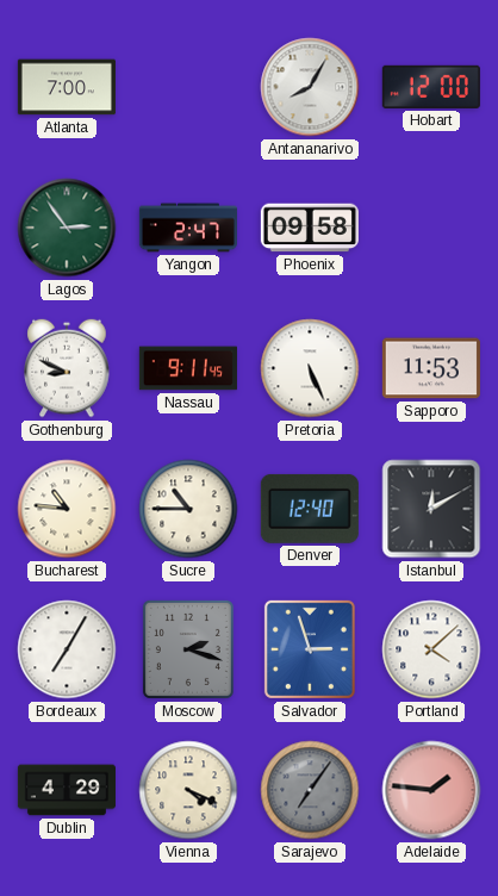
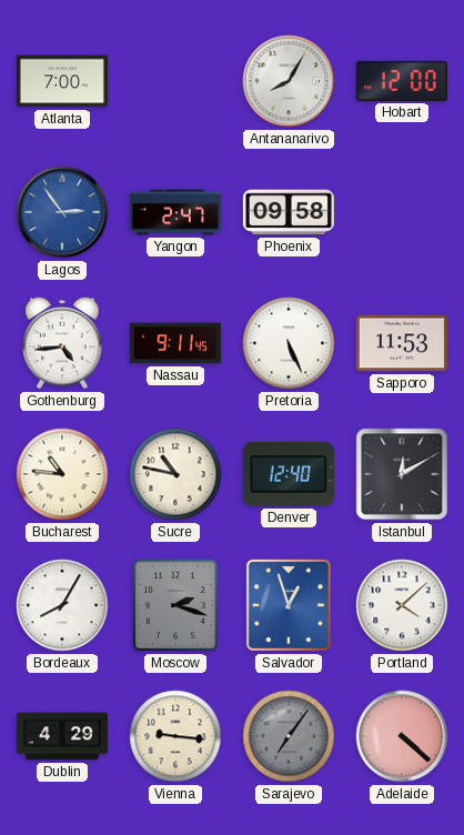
Lagos dial: green -> blue (62, 212)
Gothenburg: 8:49 -> 4:44 (62, 343)
Sucre: 10:45 -> 10:47 (175, 474)
Bordeaux: 7:05 -> 8:05 (62, 605)
Salvador: 2:57 -> 12:57 (289, 605)
Vienna: 4:19 -> 9:16 (175, 736)
Adelaide: 1:46 -> 4:22 (402, 736)
